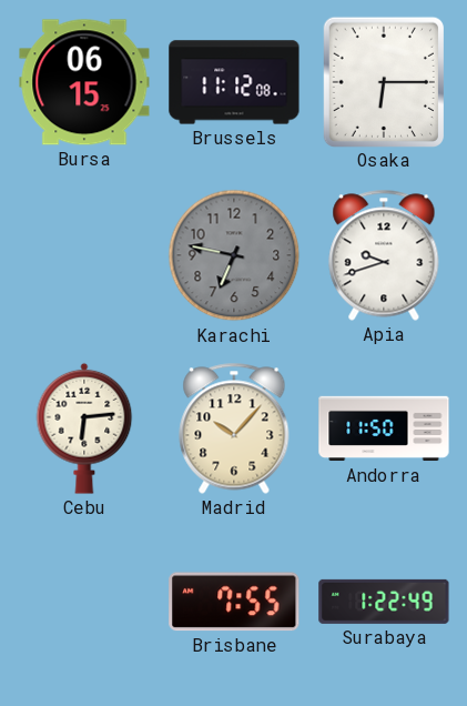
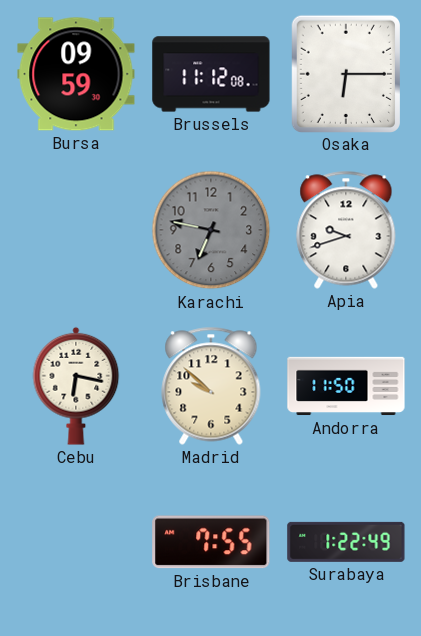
Bursa: 06:15 -> 09:59 (76, 74)
Cebu: 6:14 -> 6:17 (76, 386)
Madrid: 10:07 -> 9:52 (211, 386)
